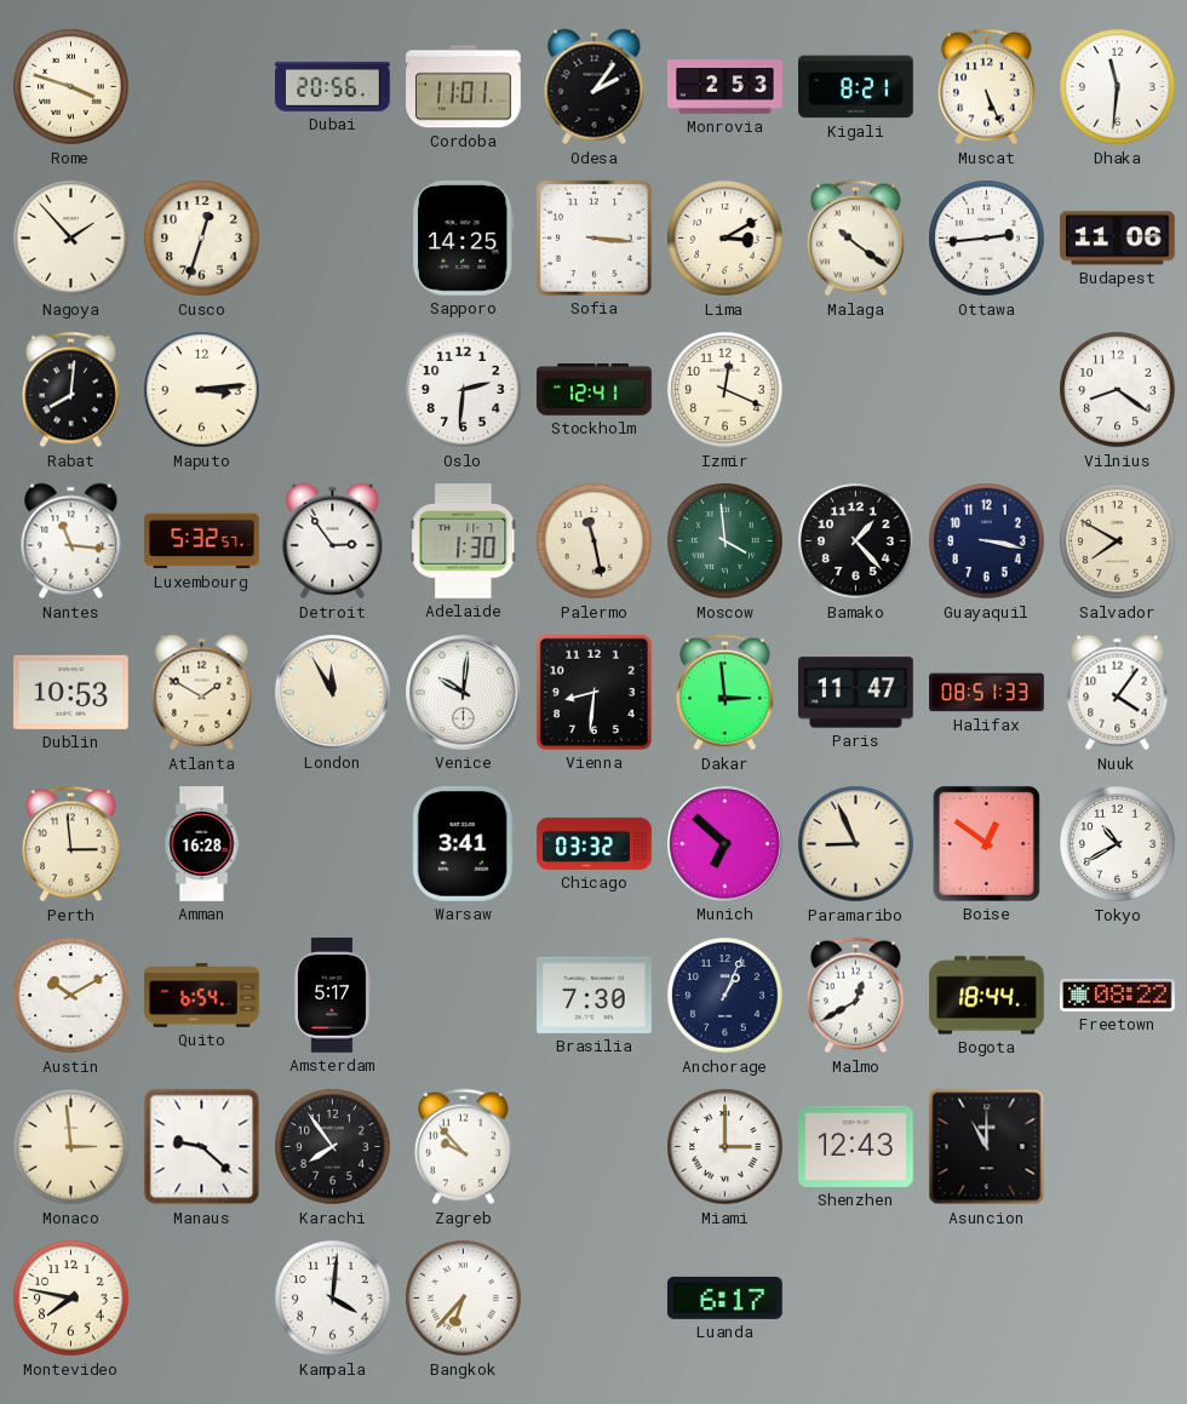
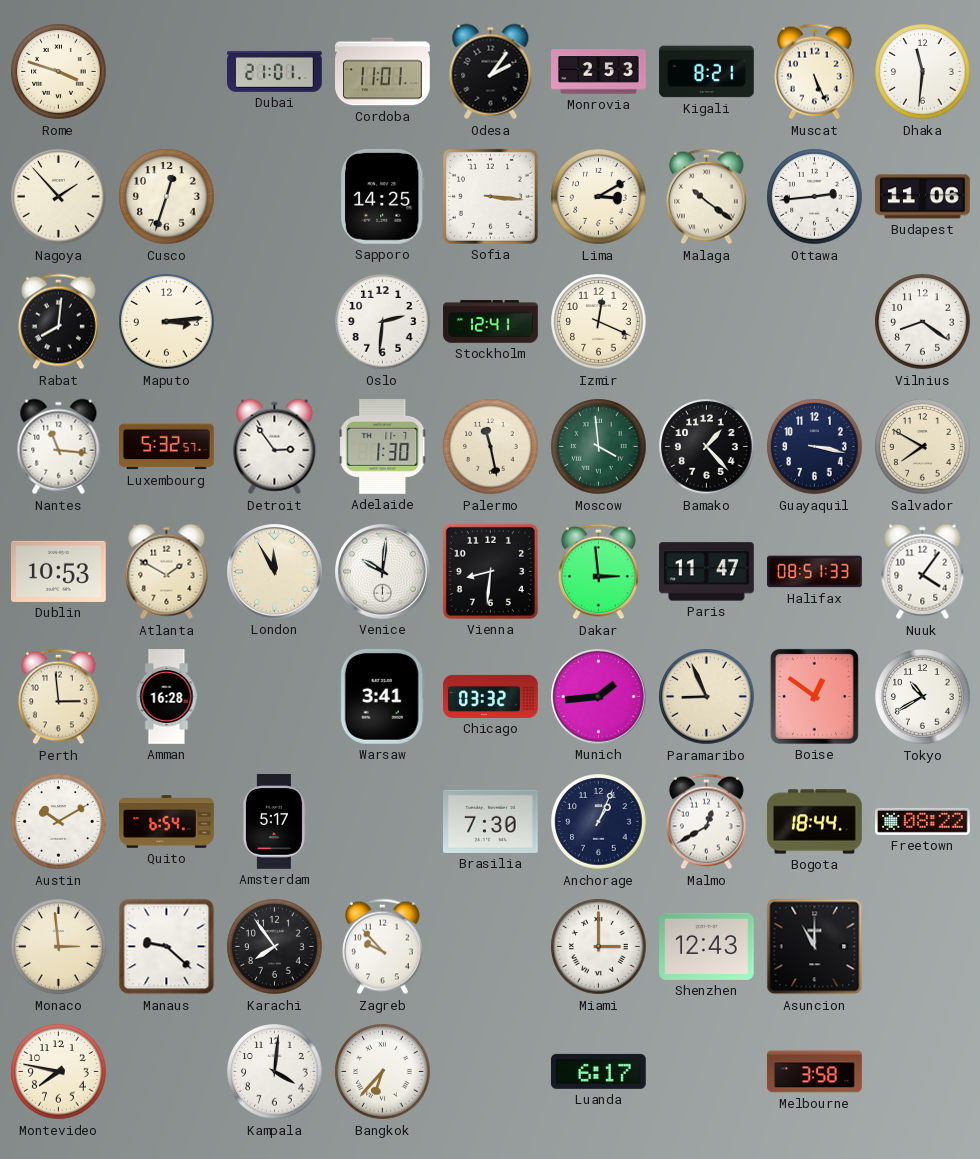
Dubai: 20:56 -> 21:01 (275, 71)
Munich: 6:52 -> 1:44 (599, 697)
Melbourne: none -> 3:58 (815, 1072)
